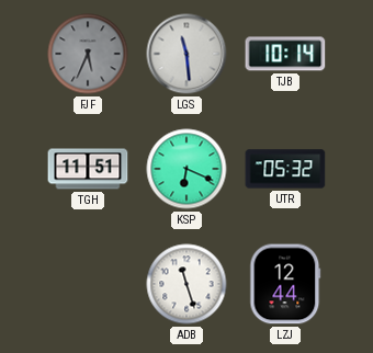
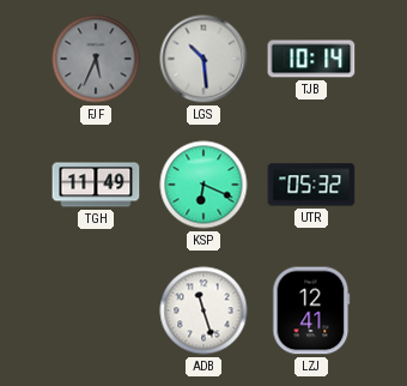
LGS: 11:29 -> 10:29 (203, 59)
TGH: 11:51 -> 11:49 (96, 185)
LZJ: 12:44 -> 12:41 (311, 310)
